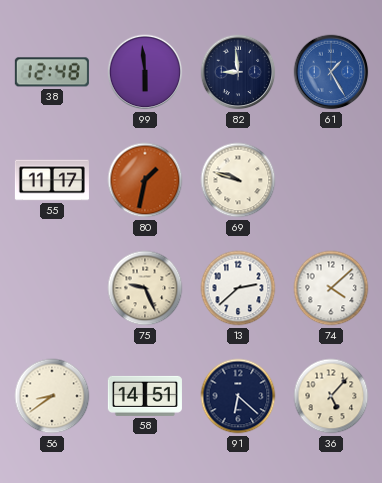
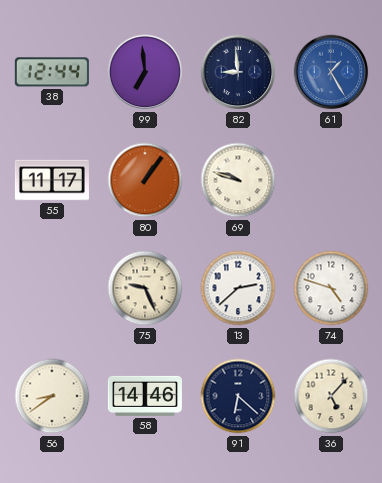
38: 12:48 -> 12:44 (52, 72)
99: 5:59 -> 6:59 (145, 72)
80: 1:32 -> 1:06 (145, 180)
74: 4:08 -> 4:48 (331, 288)
58: 14:51 -> 14:46 (145, 396)
